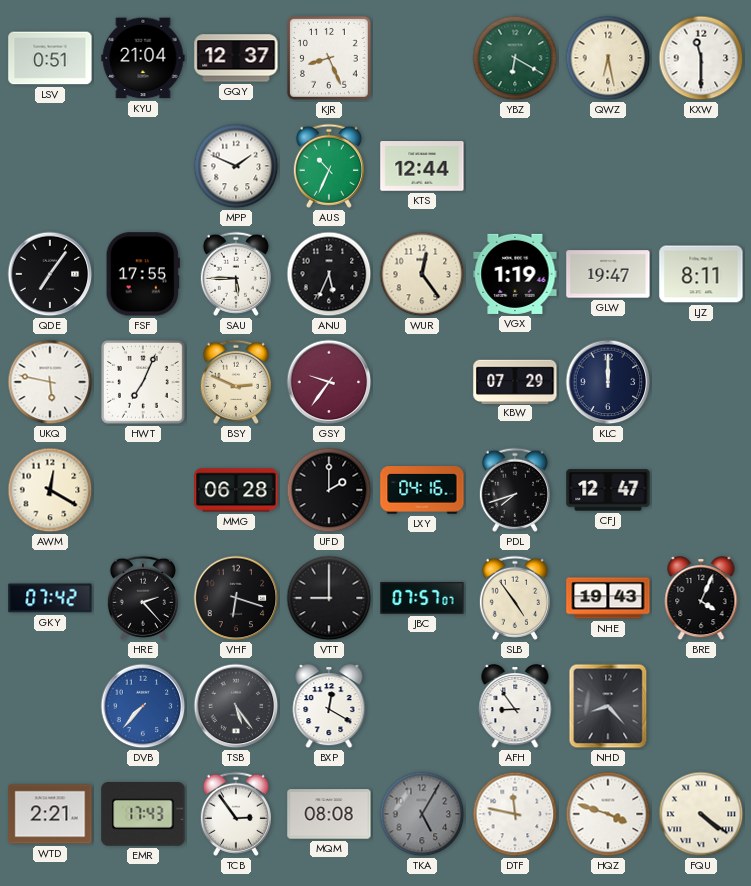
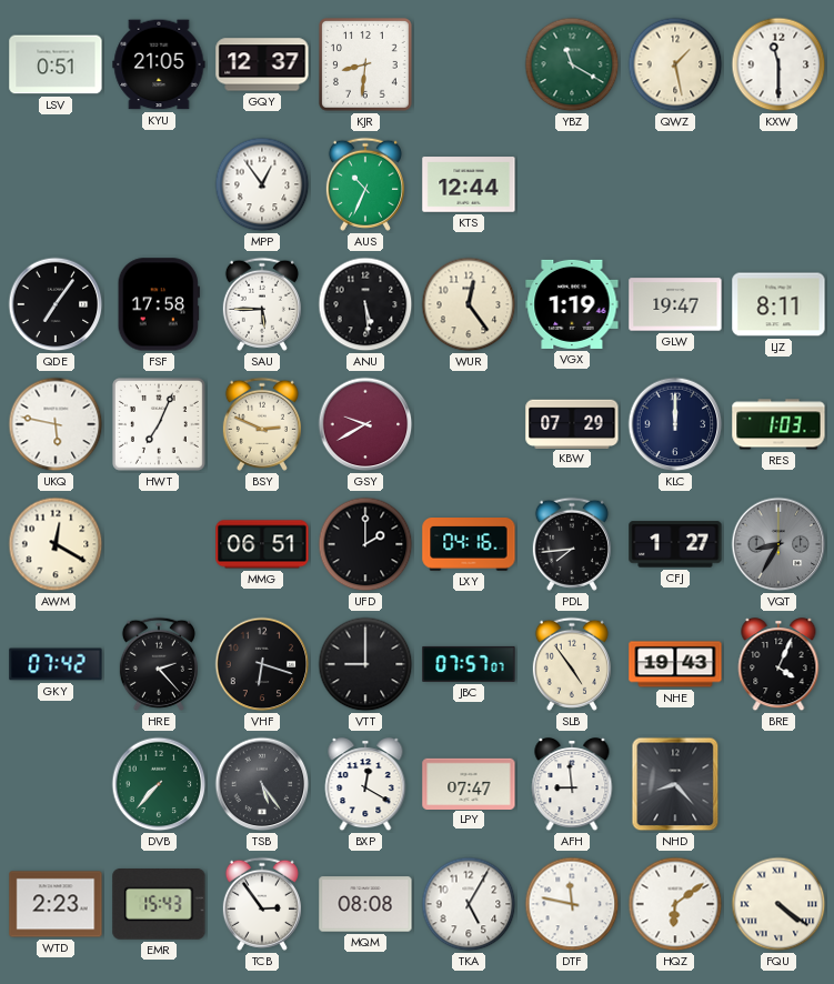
KYU: 21:04 -> 21:05 (159, 64)
KJR: 8:26 -> 8:31 (366, 66)
YBZ: 6:20 -> 11:20 (572, 64)
QWZ: 6:28 -> 1:28 (675, 64)
MPP: 1:49 -> 12:54 (262, 184)
FSF: 17:55 -> 17:58 (159, 304)
ANU: 5:34 -> 5:29 (365, 304)
GSY: 9:36 -> 9:40 (365, 424)
RES: none -> 1:03 (778, 424)
MMG: 06:28 -> 06:51 (262, 544)
PDL: 7:42 -> 7:44 (572, 544)
CFJ: 12:47 -> 1:27 (675, 544)
VQT: none -> 8:35 (778, 544)
DVB dial: blue -> green (159, 784)
LPY: none -> 07:47 (469, 783)
AFH: 8:54 -> 8:59 (572, 785)
WTD: 2:21 -> 2:23 (56, 904)
EMR: 17:43 -> 15:43 (159, 905)
TKA dial: grey -> white (469, 904)
HQZ: 3:48 -> 6:09 (675, 904)
